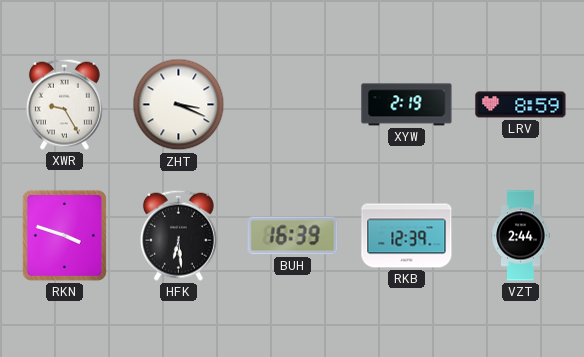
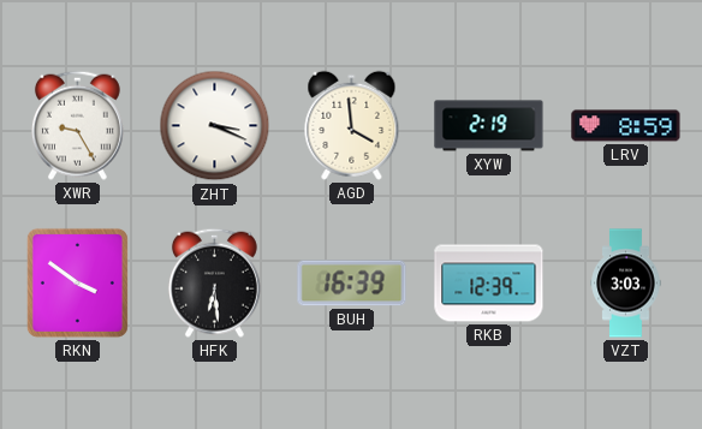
AGD: none -> 3:59 (352, 125)
RKN: 3:48 -> 3:51 (77, 282)
VZT: 2:44 -> 3:03 (626, 284)
